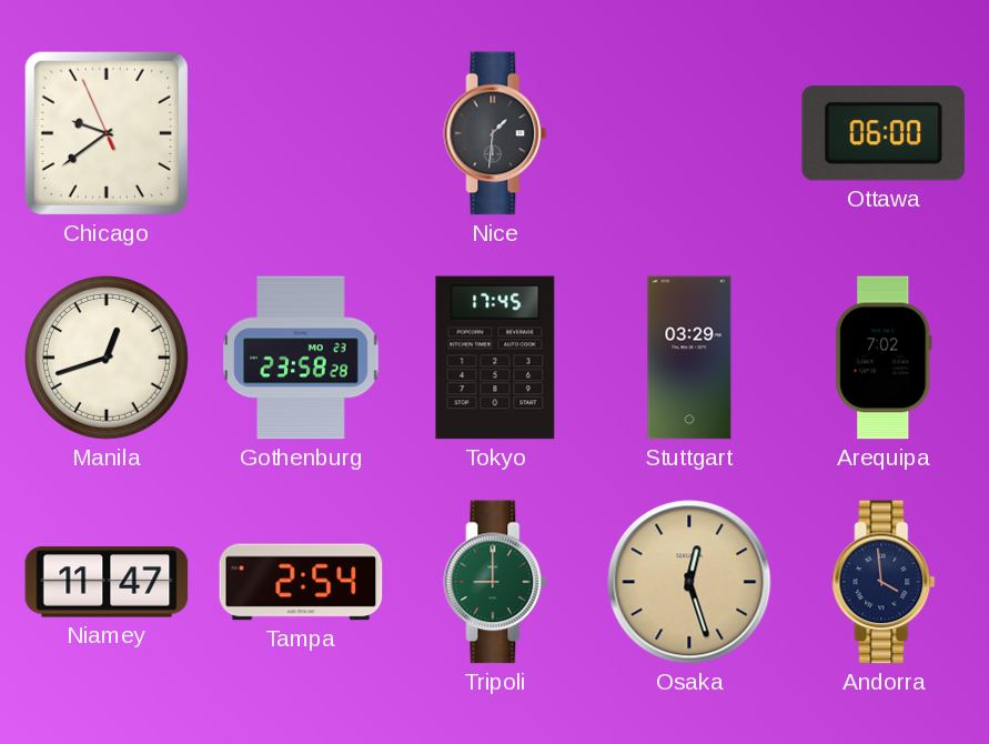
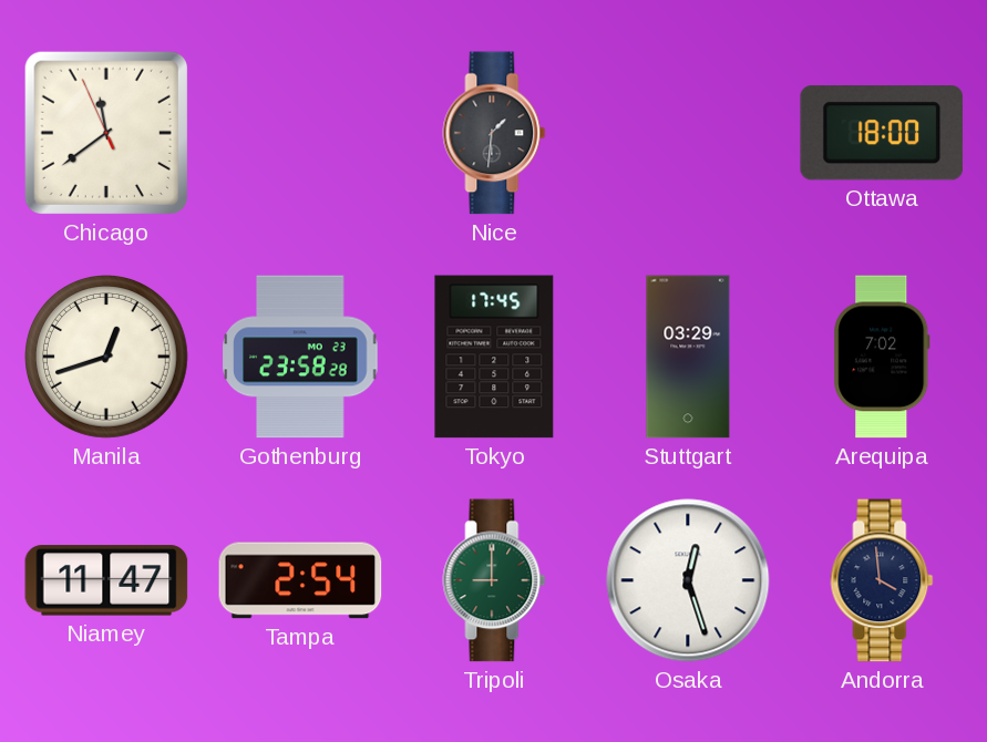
Chicago: 9:38 -> 11:38 (106, 133)
Ottawa: 06:00 -> 18:00 (881, 133)
Osaka dial: champagne -> white (688, 580)
